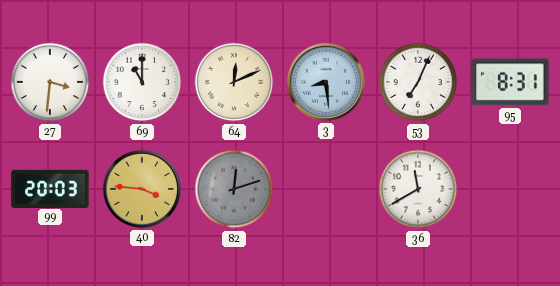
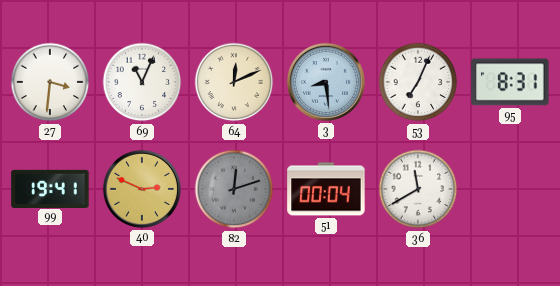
69: 11:00 -> 11:04 (142, 82)
99: 20:03 -> 19:41 (50, 188)
40: 3:46 -> 2:49 (142, 189)
51: none -> 00:04 (326, 189)
